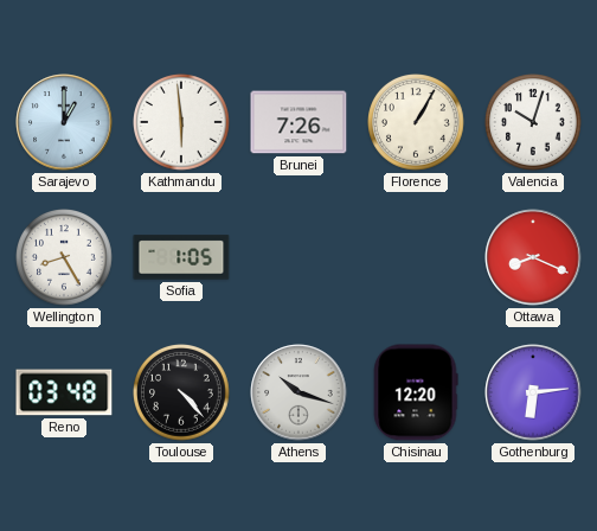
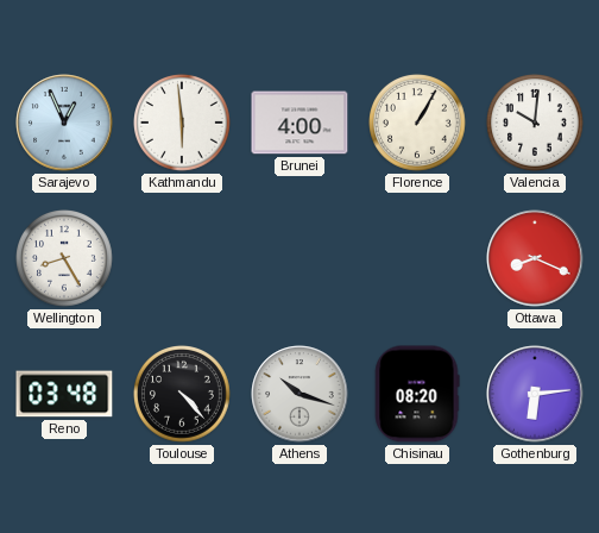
Sarajevo: 1:00 -> 12:56 (64, 123)
Brunei: 7:26 -> 4:00 (299, 123)
Valencia: 10:03 -> 10:01 (536, 124)
Sofia: 1:05 -> none (181, 257)
Chisinau: 12:20 -> 08:20 (417, 394)
